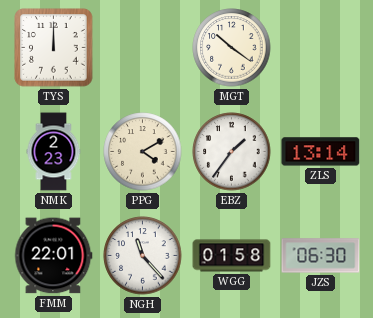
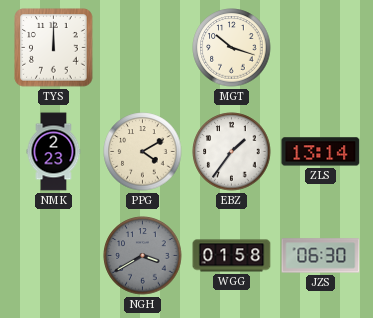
MGT: 10:21 -> 10:18 (232, 48)
FMM: 22:01 -> none (54, 256)
NGH: 11:23 -> 3:40 (143, 256)
NGH dial: white -> grey (143, 256)
